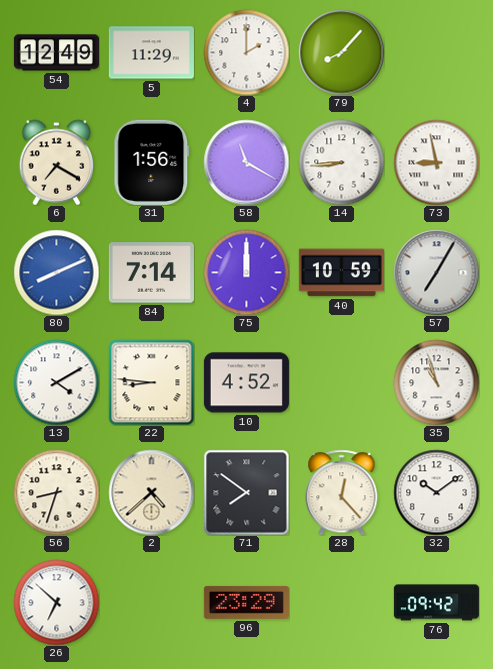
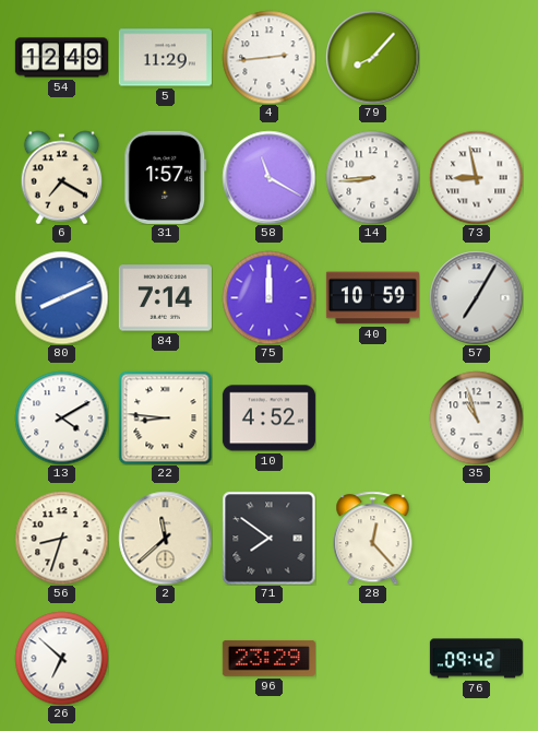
4: 2:00 -> 2:44 (268, 57)
31: 1:56 -> 1:57 (166, 177)
2: 4:38 -> 11:38 (165, 538)
32: 10:09 -> none (436, 492)
